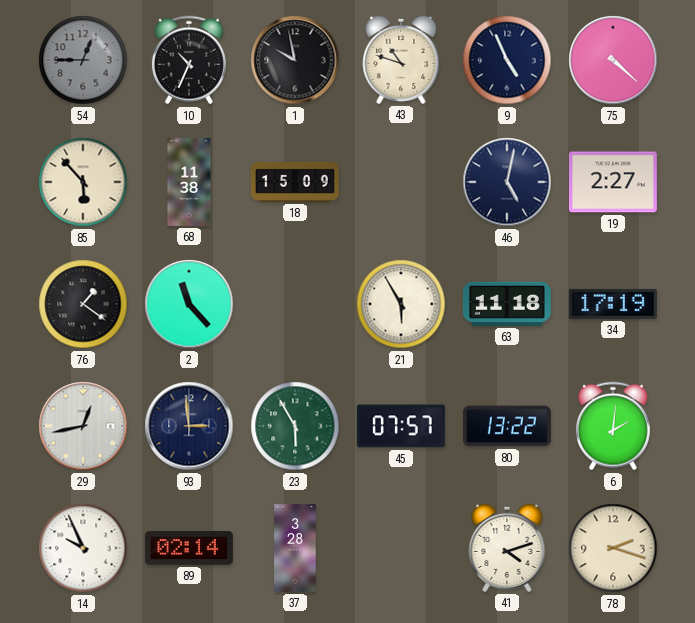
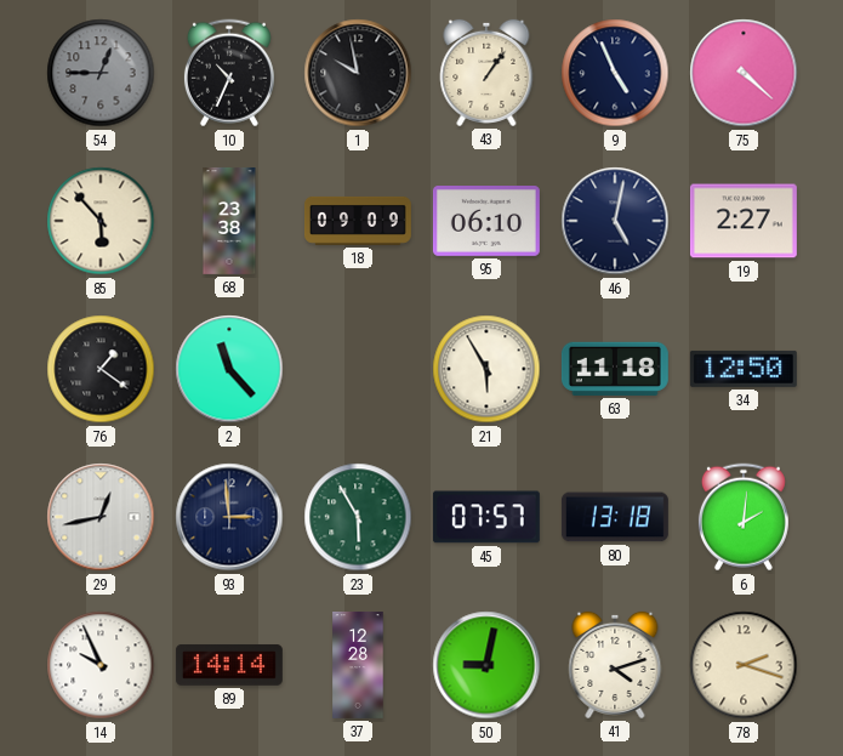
43: 10:48 -> 1:06 (486, 73)
68: 11:38 -> 23:38 (229, 221)
18: 15:09 -> 09:09 (358, 221)
95: none -> 06:10 (486, 222)
34: 17:19 -> 12:50 (744, 369)
80: 13:22 -> 13:18 (615, 517)
89: 02:14 -> 14:14 (229, 665)
37: 3:28 -> 12:28 (358, 666)
50: none -> 9:02 (486, 665)
